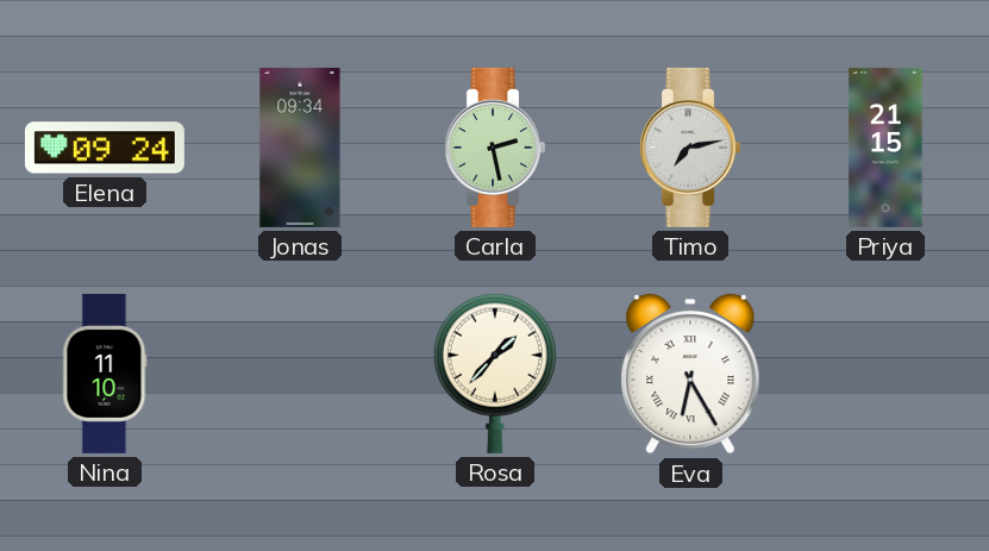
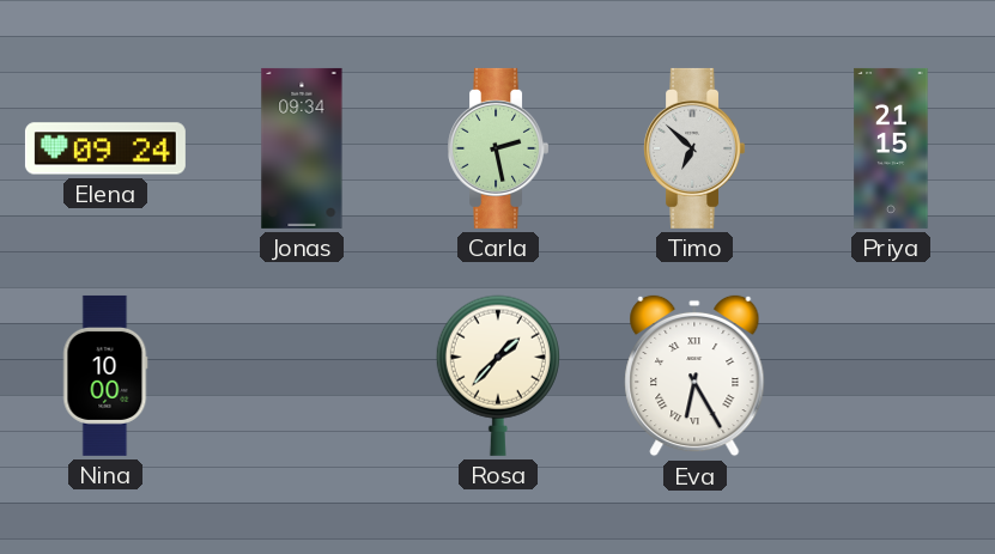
Timo: 7:13 -> 6:52 (693, 148)
Nina: 11:10 -> 10:00 (105, 376)
